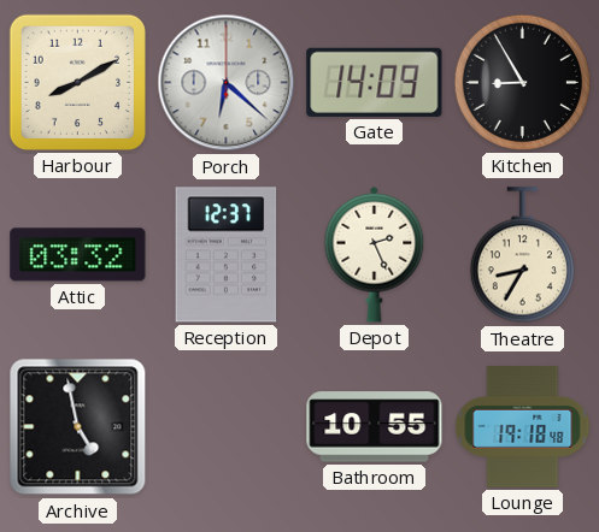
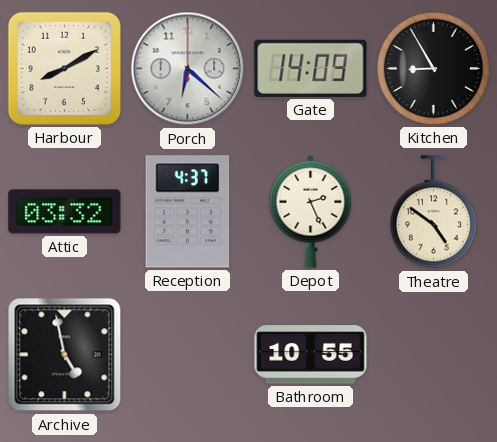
Reception: 12:37 -> 4:37 (188, 212)
Theatre: 8:35 -> 4:51 (433, 212)
Lounge: 19:18 -> none (523, 426)
